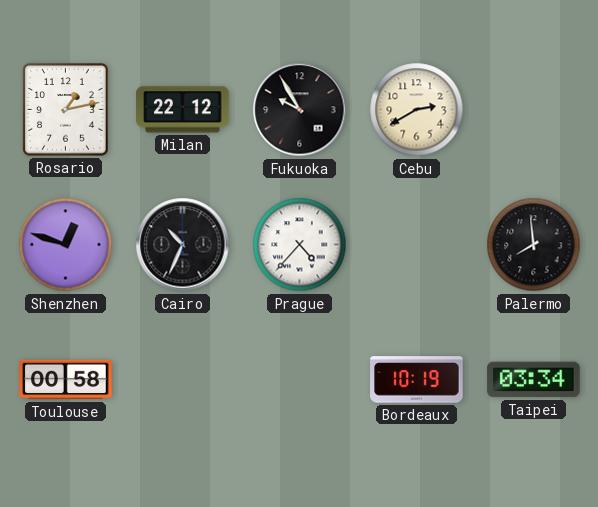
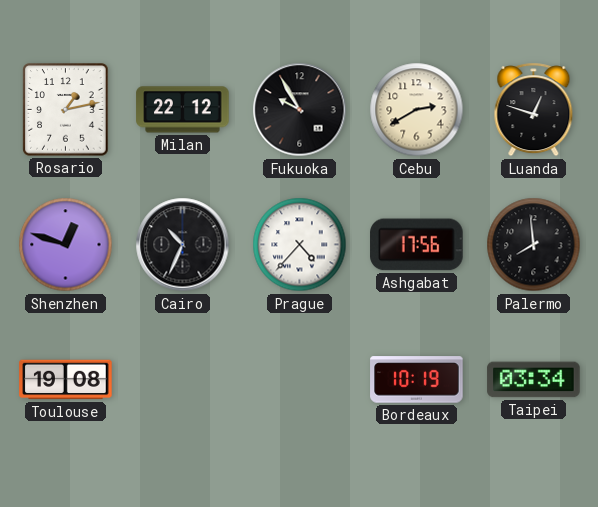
Luanda: none -> 12:48 (534, 110)
Ashgabat: none -> 17:56 (417, 245)
Toulouse: 00:58 -> 19:08 (66, 380)
